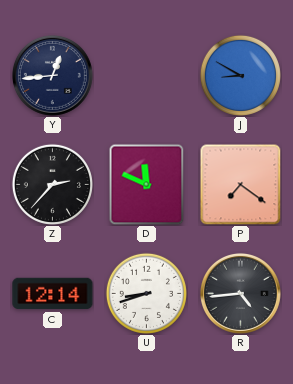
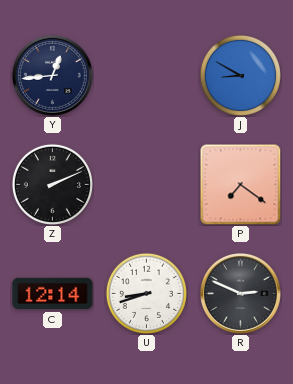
Z: 2:37 -> 2:11 (52, 184)
D: 11:49 -> none (147, 184)
R: 4:44 -> 2:49 (240, 293)
